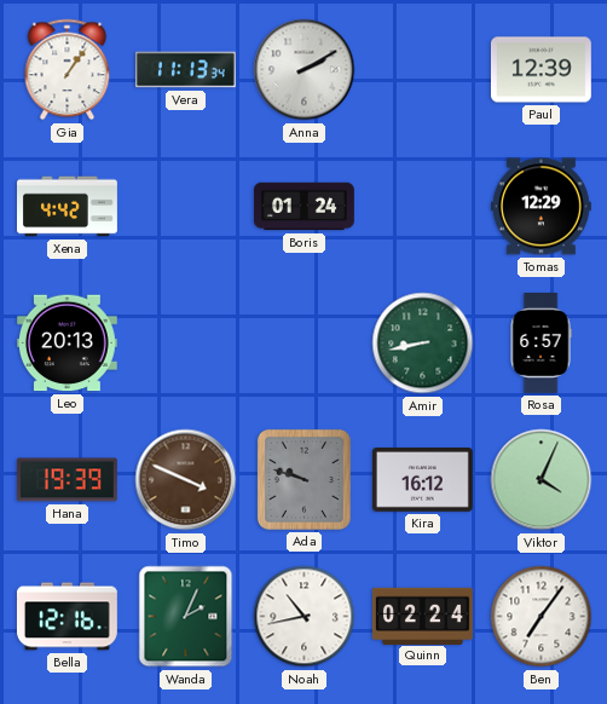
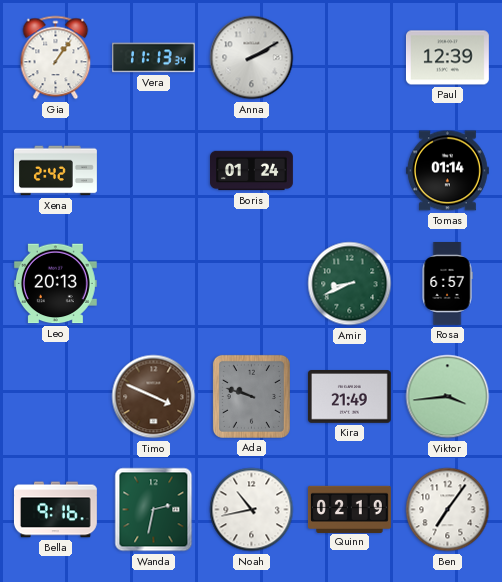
Xena: 4:42 -> 2:42 (56, 171)
Tomas: 12:29 -> 01:14 (447, 171)
Amir: 8:43 -> 8:41 (350, 284)
Hana: 19:39 -> none (67, 480)
Kira: 16:12 -> 21:49 (349, 397)
Viktor: 4:04 -> 3:44 (448, 397)
Bella: 12:16 -> 9:16 (55, 510)
Wanda: 2:04 -> 2:32 (154, 510)
Quinn: 02:24 -> 02:19 (349, 509)
